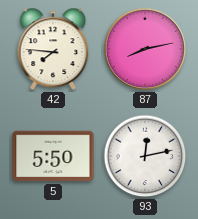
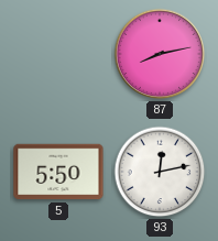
42: 7:46 -> none (53, 49)
